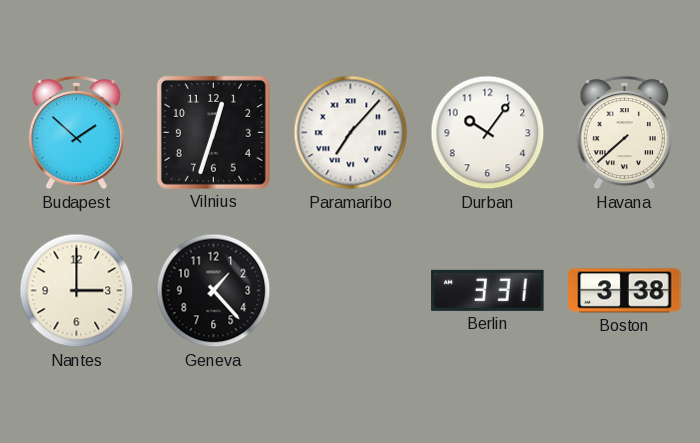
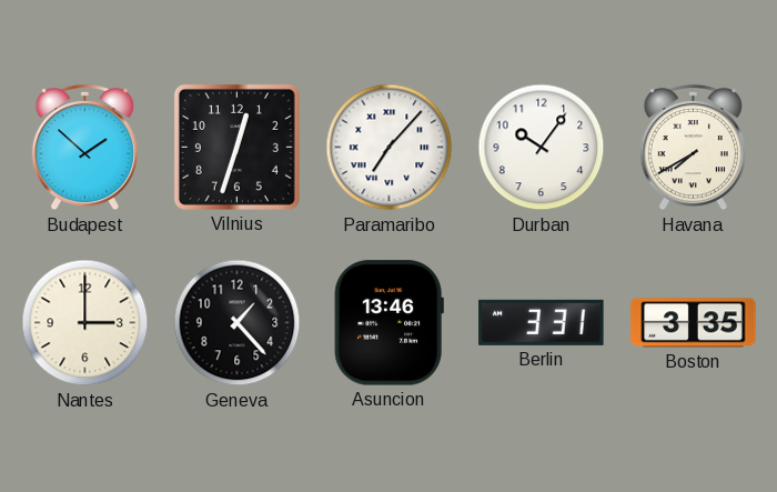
Havana: 7:38 -> 7:40 (693, 148)
Asuncion: none -> 13:46 (389, 323)
Boston: 3:38 -> 3:35 (694, 323)
